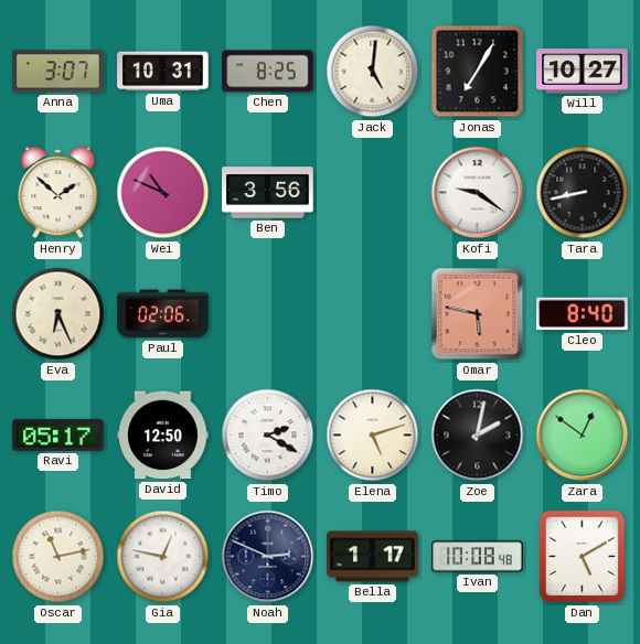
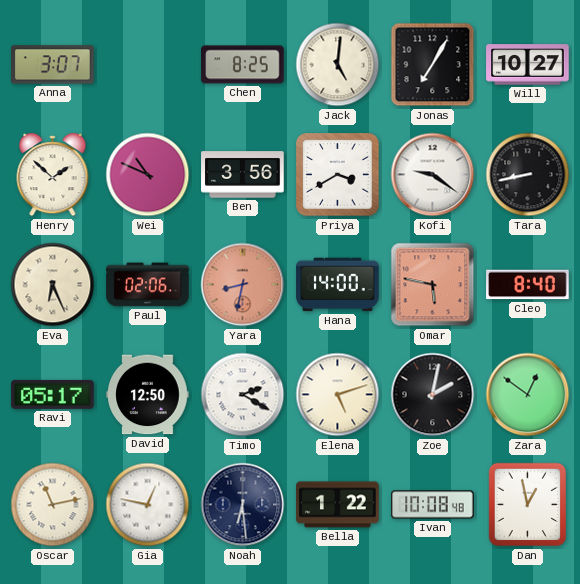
Uma: 10:31 -> none (163, 72)
Priya: none -> 3:40 (338, 175)
Yara: none -> 8:32 (243, 285)
Hana: none -> 14:00 (338, 285)
Noah: 2:49 -> 6:29 (243, 505)
Bella: 1:17 -> 1:22 (338, 505)
Dan: 5:10 -> 12:58 (527, 505)
